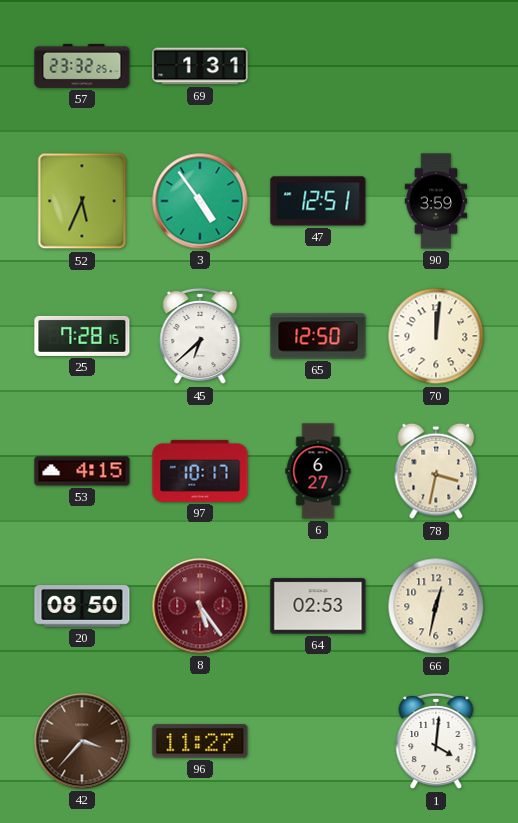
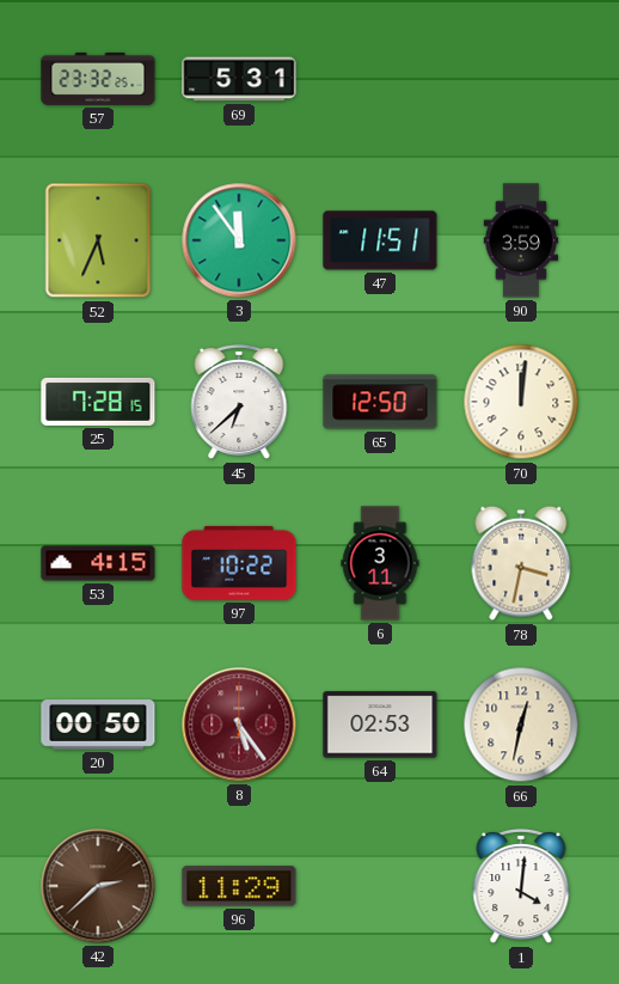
69: 1:31 -> 5:31 (239, 79)
3: 4:54 -> 11:54 (239, 240)
47: 12:51 -> 11:51 (380, 240)
97: 10:17 -> 10:22 (239, 563)
6: 6:27 -> 3:11 (380, 563)
20: 08:50 -> 00:50 (98, 725)
42: 3:37 -> 2:38 (98, 886)
96: 11:27 -> 11:29 (239, 886)
